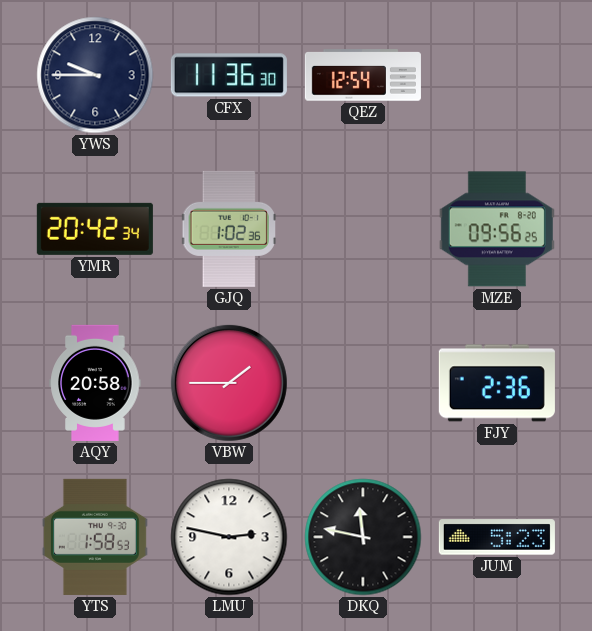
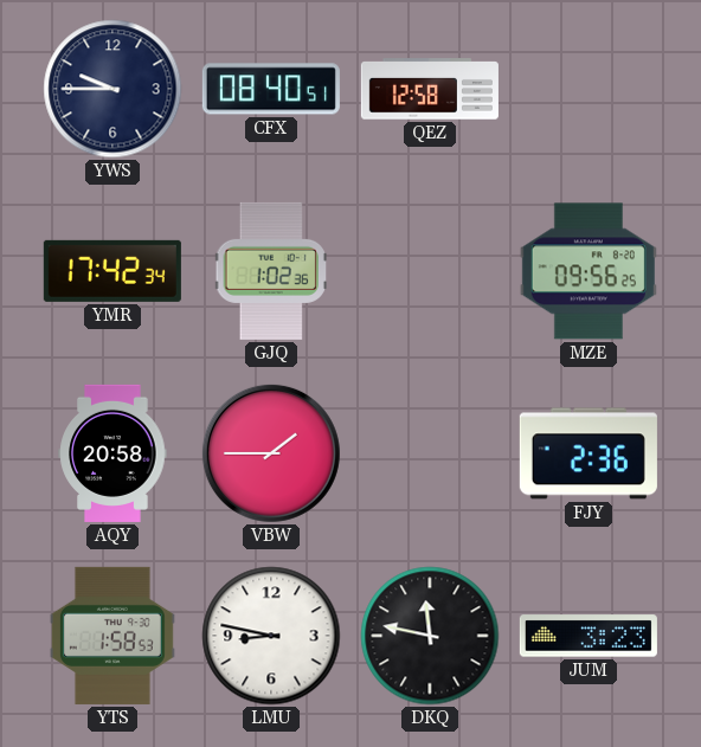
CFX: 11:36 -> 08:40 (271, 89)
QEZ: 12:54 -> 12:58 (430, 89)
YMR: 20:42 -> 17:42 (112, 271)
LMU: 2:47 -> 8:47 (271, 636)
JUM: 5:23 -> 3:23 (589, 636)
